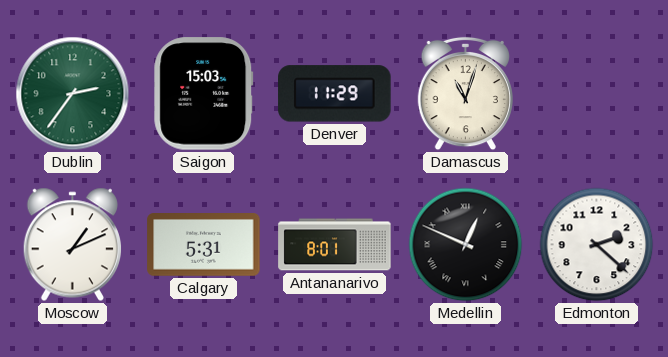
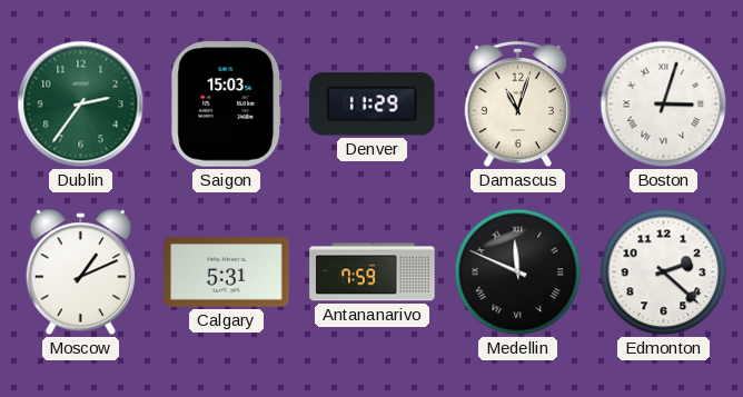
Boston: none -> 3:03 (664, 105)
Antananarivo: 8:01 -> 7:59 (373, 272)
Medellin: 12:49 -> 11:49 (518, 272)
